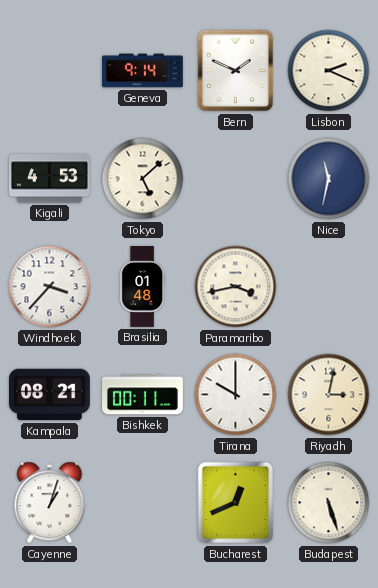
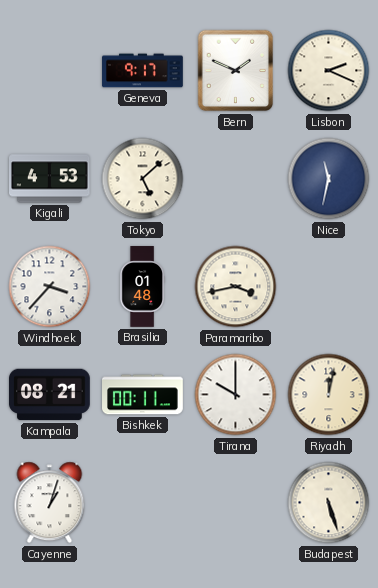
Geneva: 9:14 -> 9:17 (143, 71)
Riyadh: 3:02 -> 12:02 (329, 395)
Bucharest: 12:41 -> none (236, 503)
